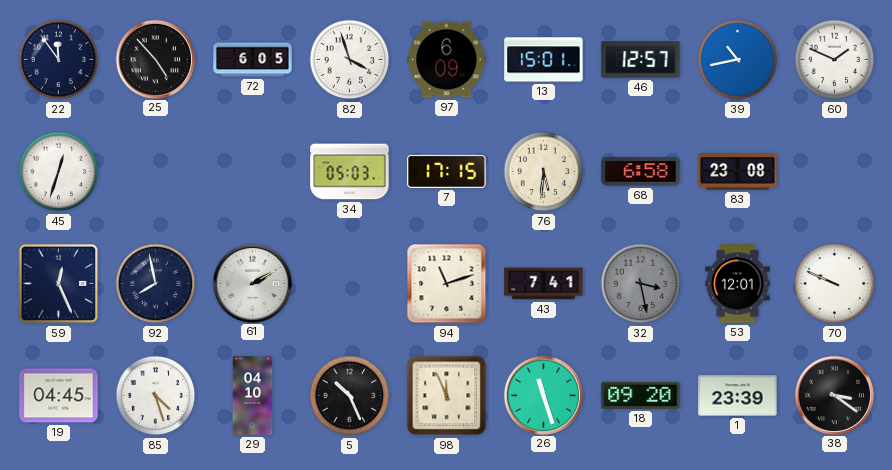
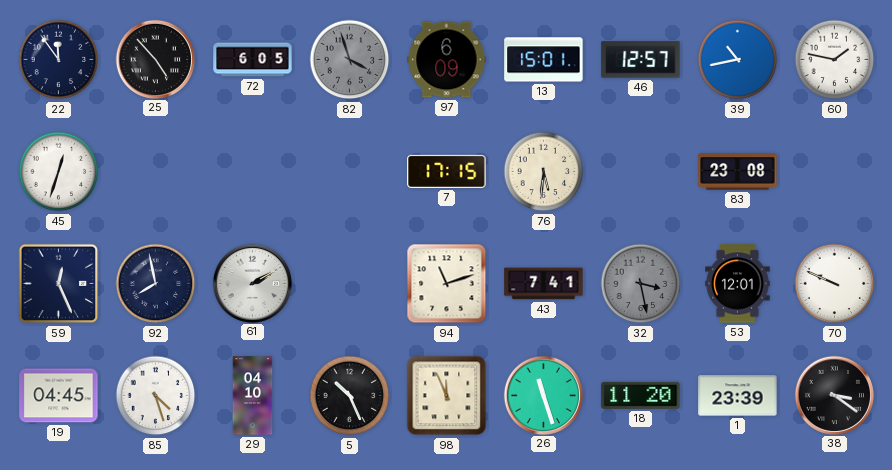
82 dial: white -> grey (350, 60)
60: 1:49 -> 1:47 (835, 60)
34: 05:03 -> none (350, 172)
68: 6:58 -> none (641, 172)
18: 09:20 -> 11:20 (641, 395)
